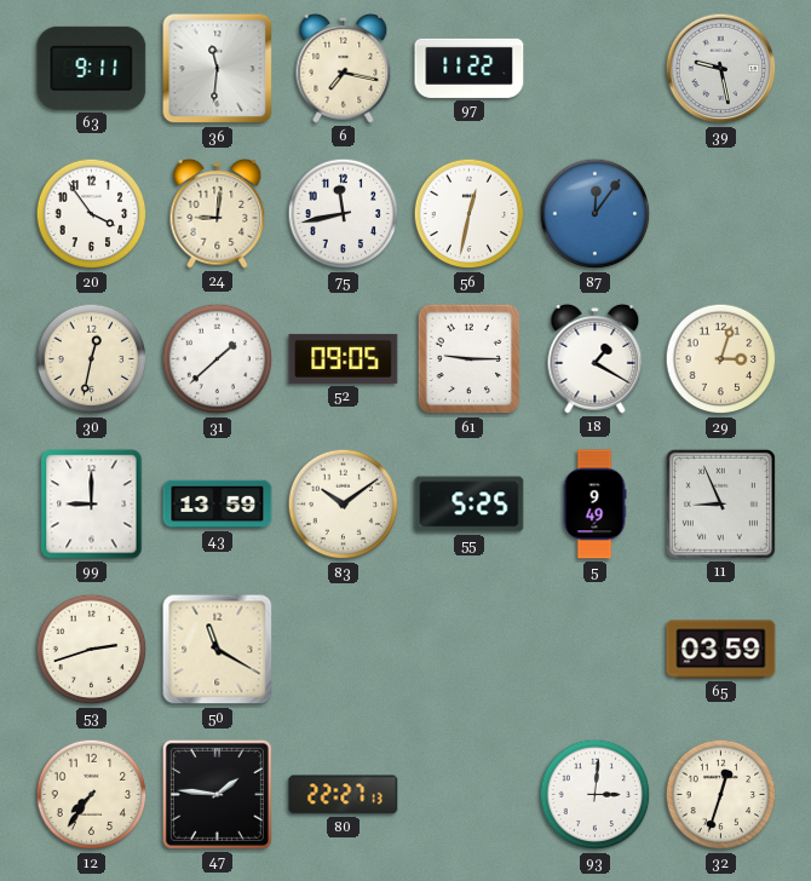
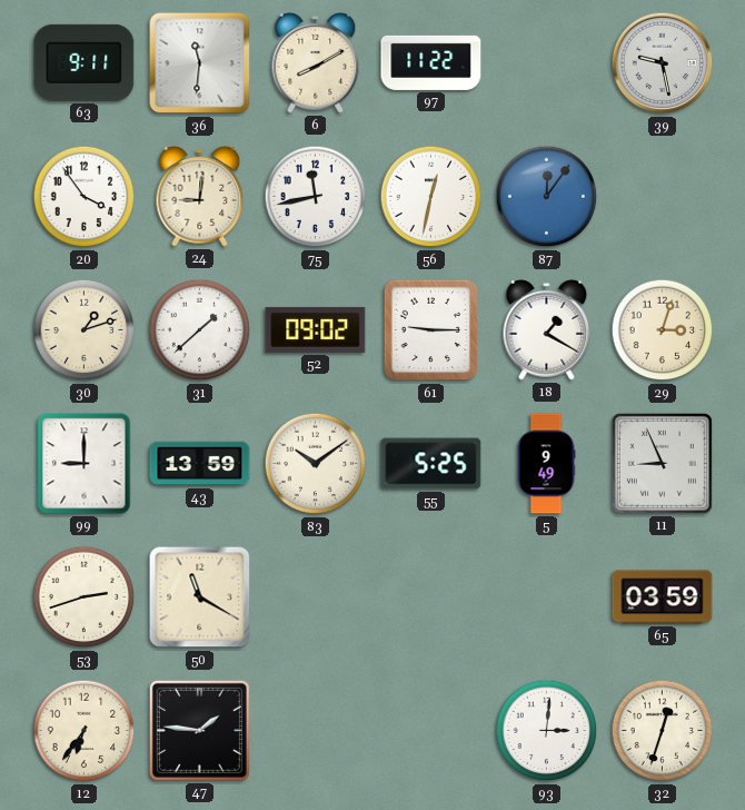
6: 7:17 -> 8:10 (316, 63)
30: 12:32 -> 1:12 (85, 330)
52: 09:05 -> 09:02 (316, 329)
12: 7:36 -> 6:36 (85, 731)
80: 22:27 -> none (344, 795)
